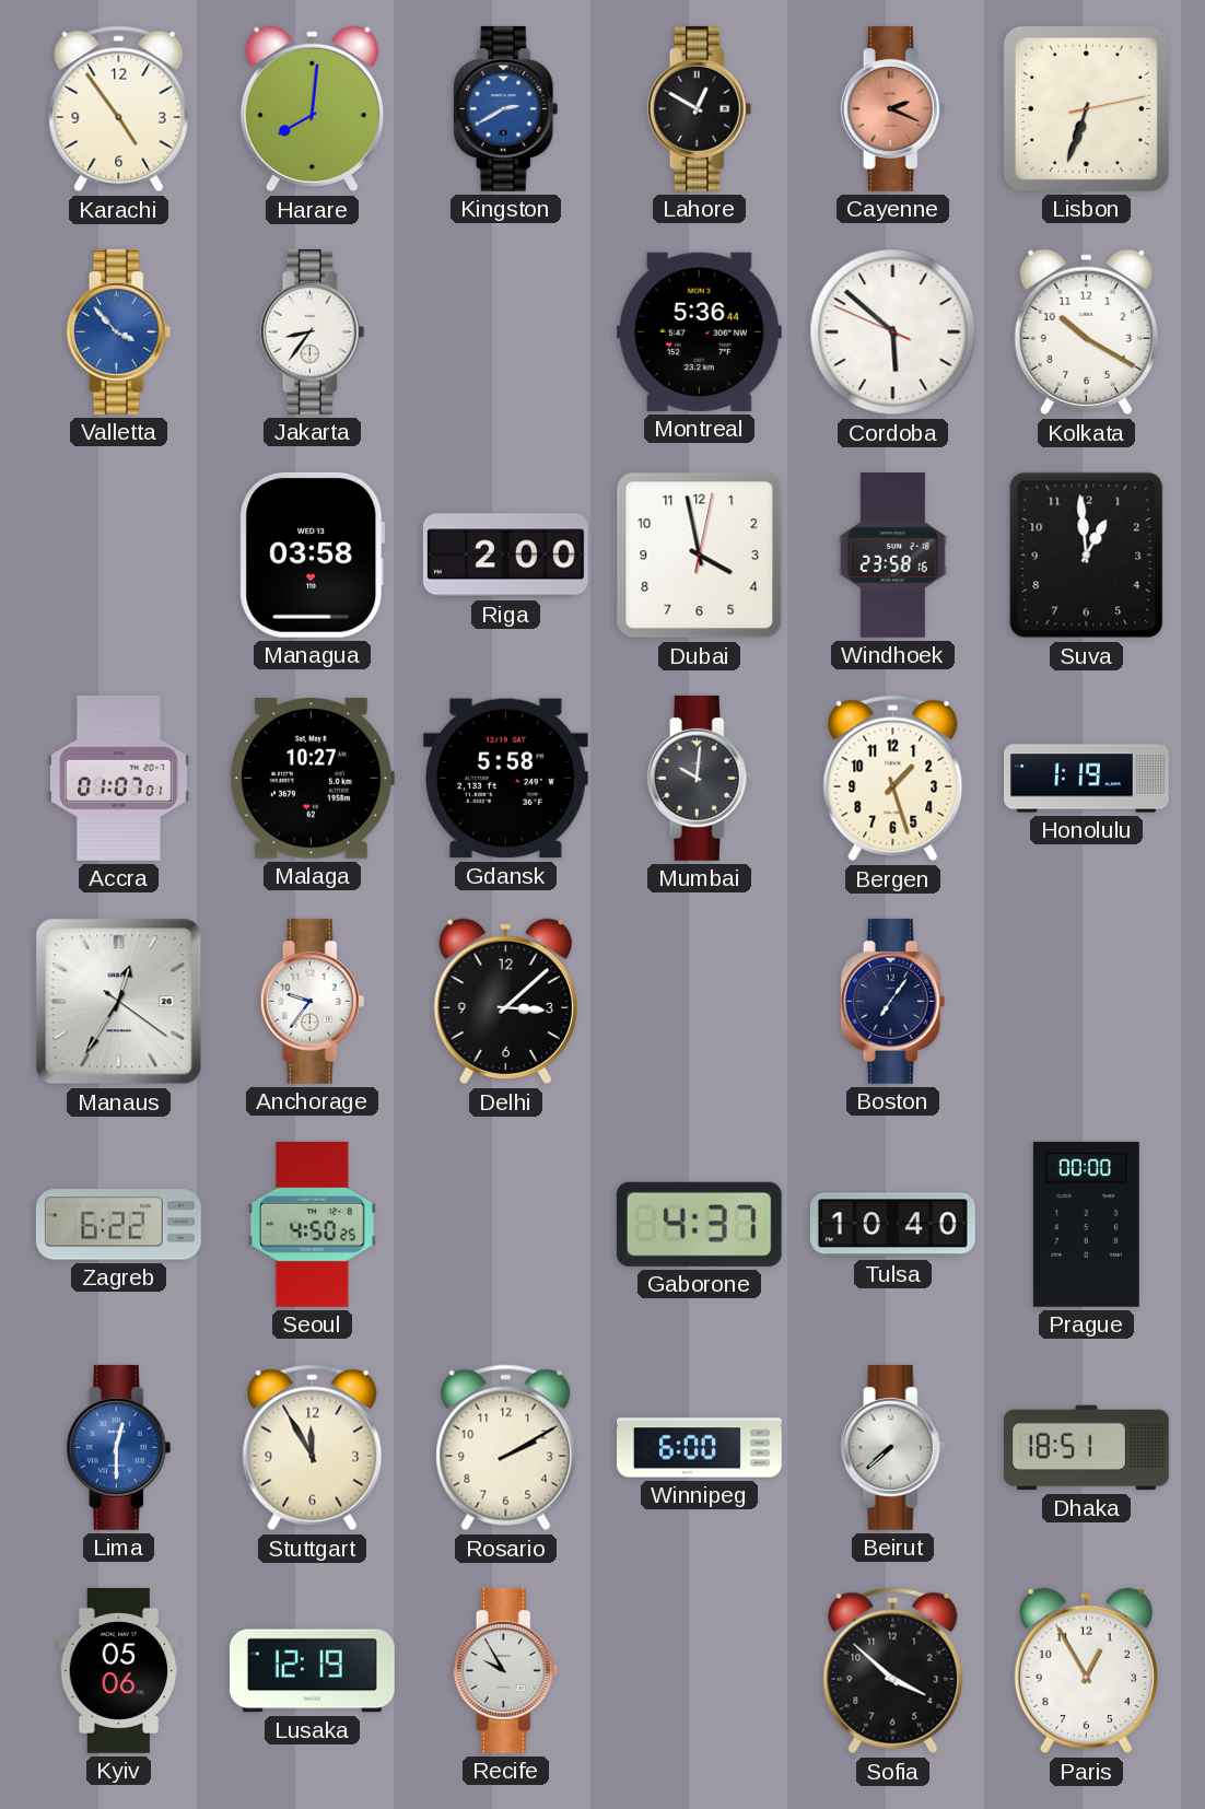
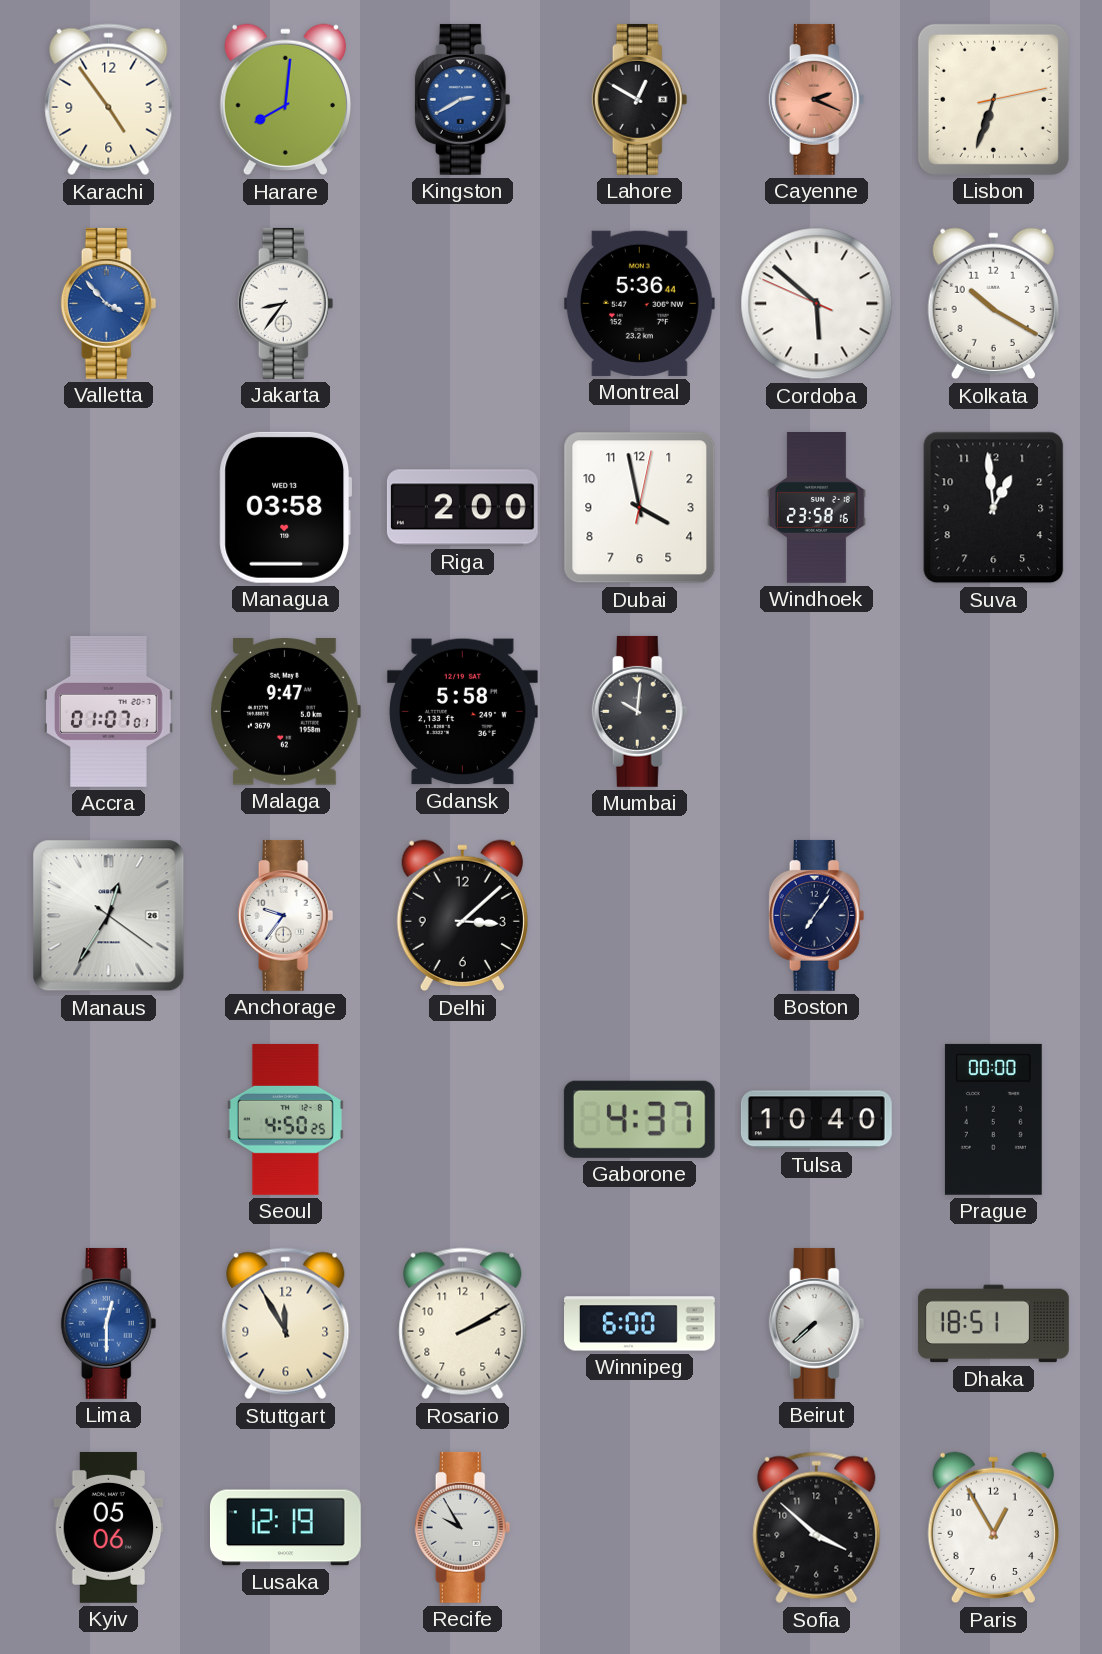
Malaga: 10:27 -> 9:47 (286, 712)
Bergen: 1:27 -> none (893, 779)
Honolulu: 1:19 -> none (1087, 779)
Zagreb: 6:22 -> none (118, 1225)
